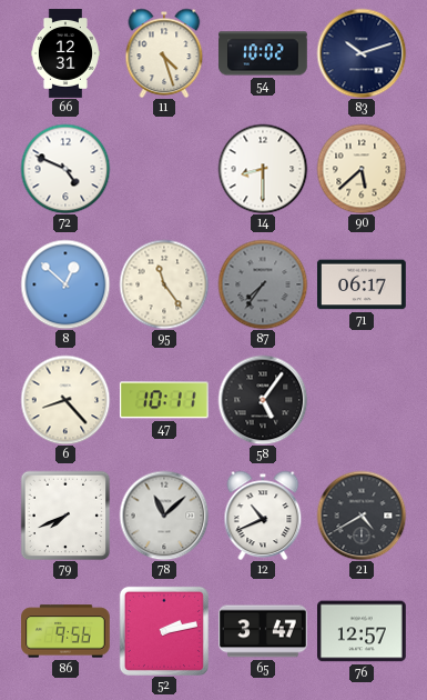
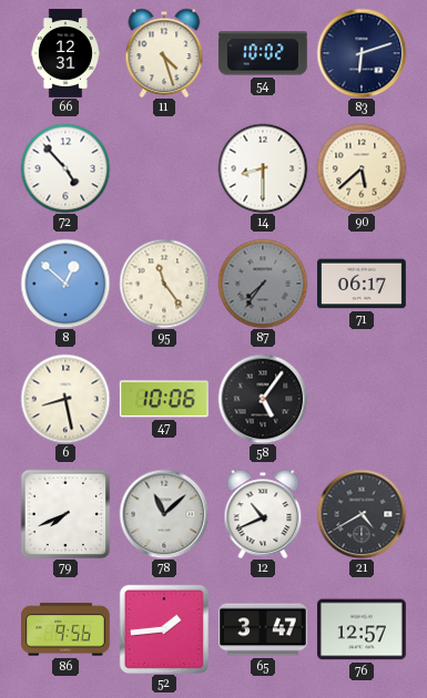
83: 10:12 -> 6:12 (362, 53)
72: 4:49 -> 4:53 (65, 168)
6: 8:23 -> 8:28 (65, 399)
47: 10:11 -> 10:06 (164, 399)
52: 2:13 -> 1:44 (164, 629)
